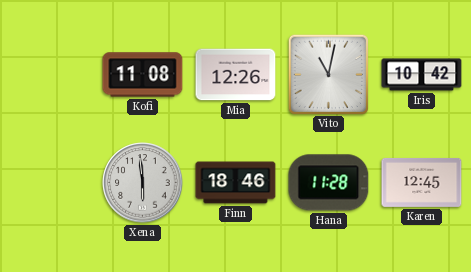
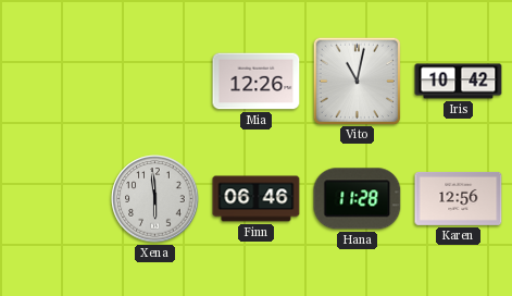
Kofi: 11:08 -> none (143, 75)
Finn: 18:46 -> 06:46 (257, 199)
Karen: 12:45 -> 12:56 (459, 198)
